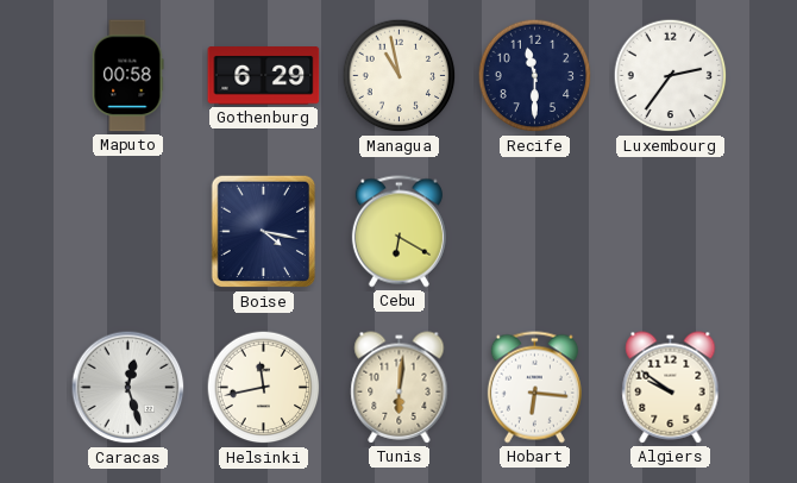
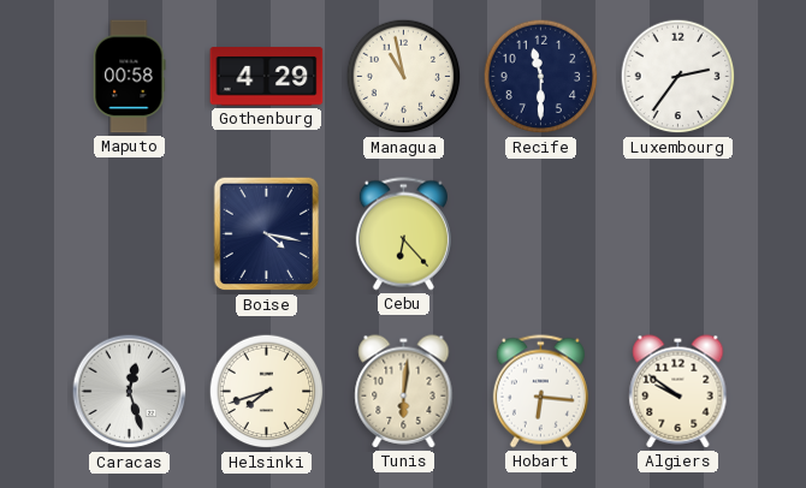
Gothenburg: 6:29 -> 4:29 (267, 77)
Cebu: 6:20 -> 6:23 (403, 234)
Helsinki: 11:43 -> 7:42 (267, 392)
